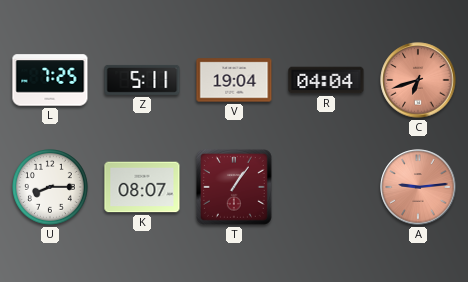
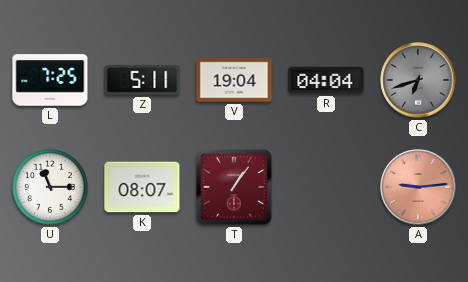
C dial: salmon -> grey (418, 80)
U: 8:15 -> 11:15 (51, 188)
